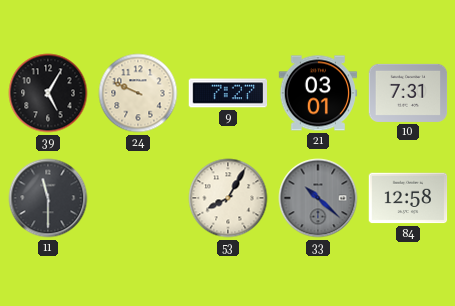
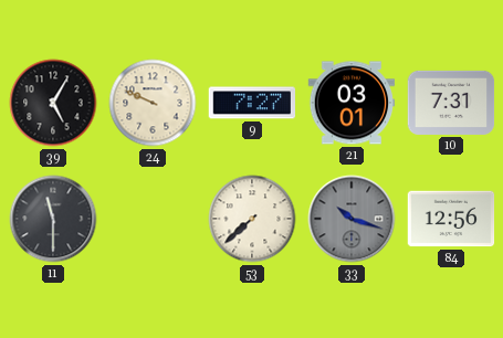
53: 8:05 -> 7:38 (252, 219)
33: 10:22 -> 10:18 (352, 219)
84: 12:58 -> 12:56 (451, 219)
